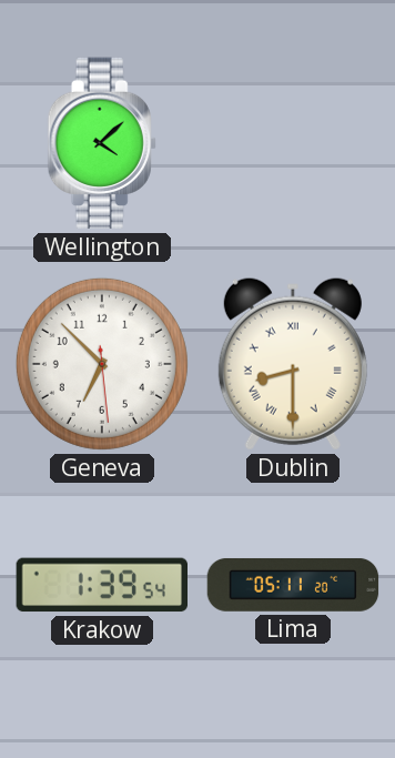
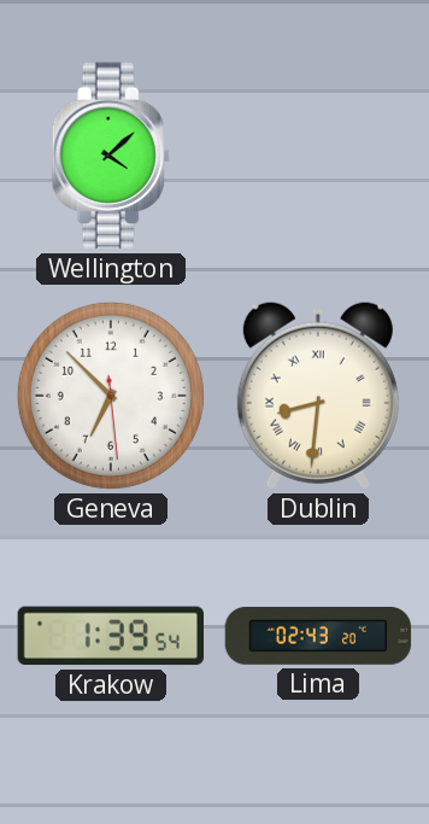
Dublin: 8:30 -> 8:31 (318, 396)
Lima: 05:11 -> 02:43 (318, 636)
